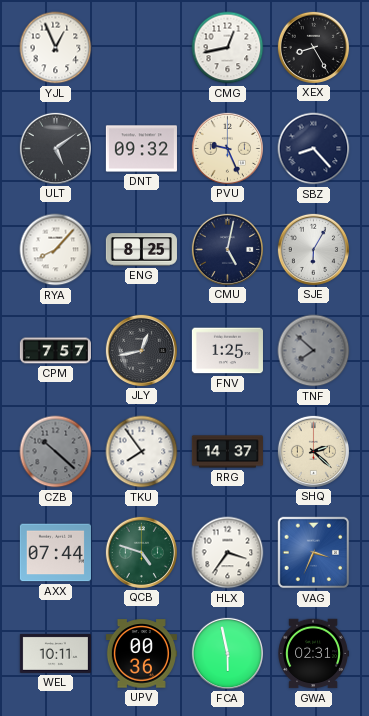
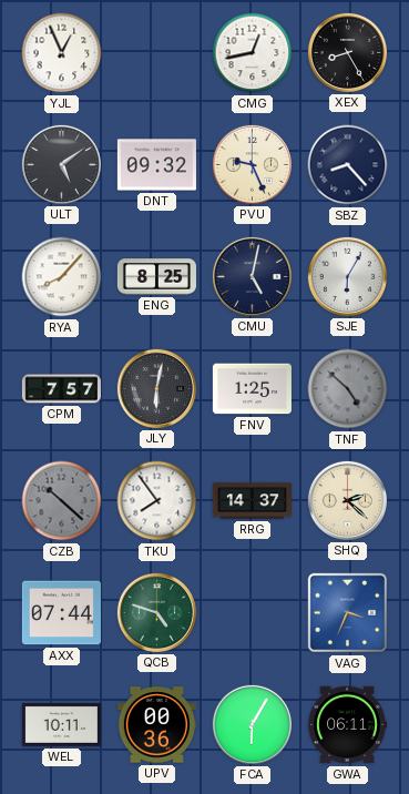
JLY: 12:43 -> 6:02 (156, 388)
TNF: 7:52 -> 4:52 (348, 389)
HLX: 3:36 -> none (228, 553)
FCA: 5:58 -> 6:05 (252, 724)
GWA: 02:31 -> 06:11 (347, 725)
